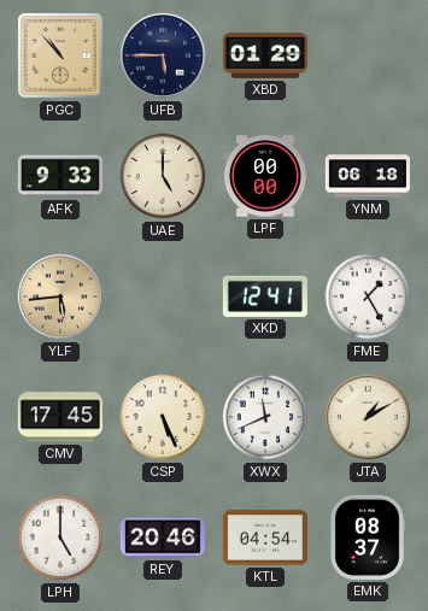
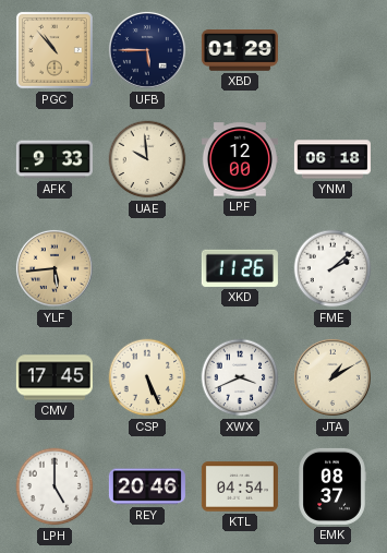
UAE: 5:00 -> 9:59 (147, 159)
LPF: 00:00 -> 12:00 (240, 159)
XKD: 12:41 -> 11:26 (240, 268)
FME: 1:25 -> 2:08 (332, 268)
XWX: 11:41 -> 3:41 (240, 377)
